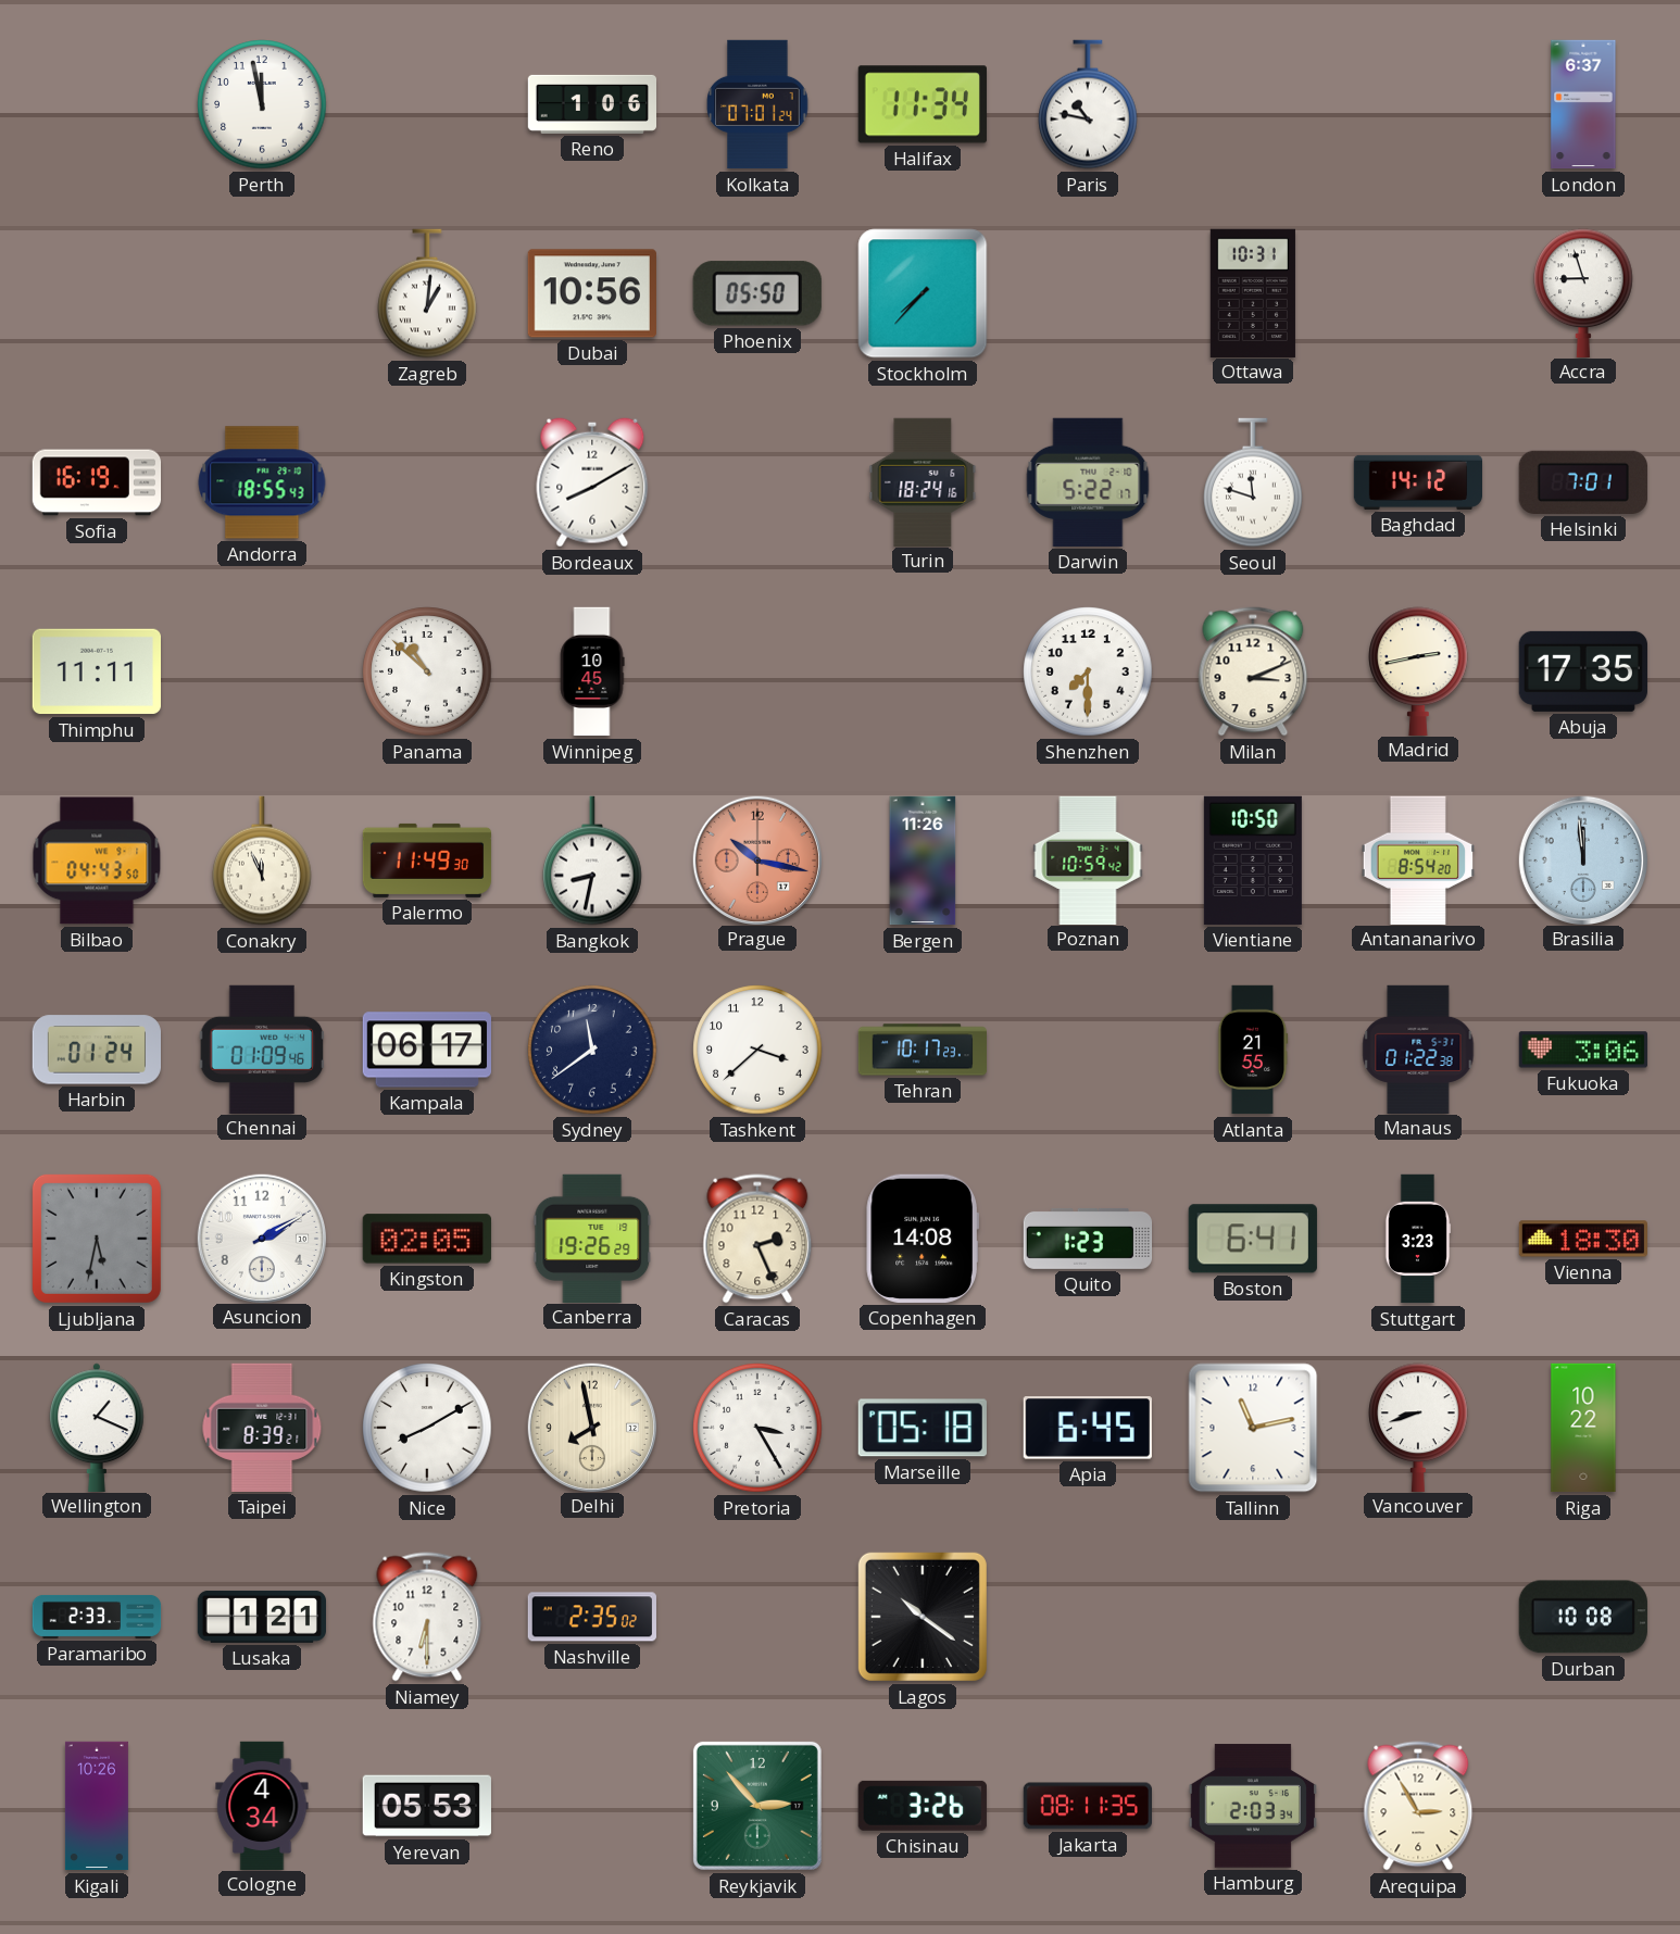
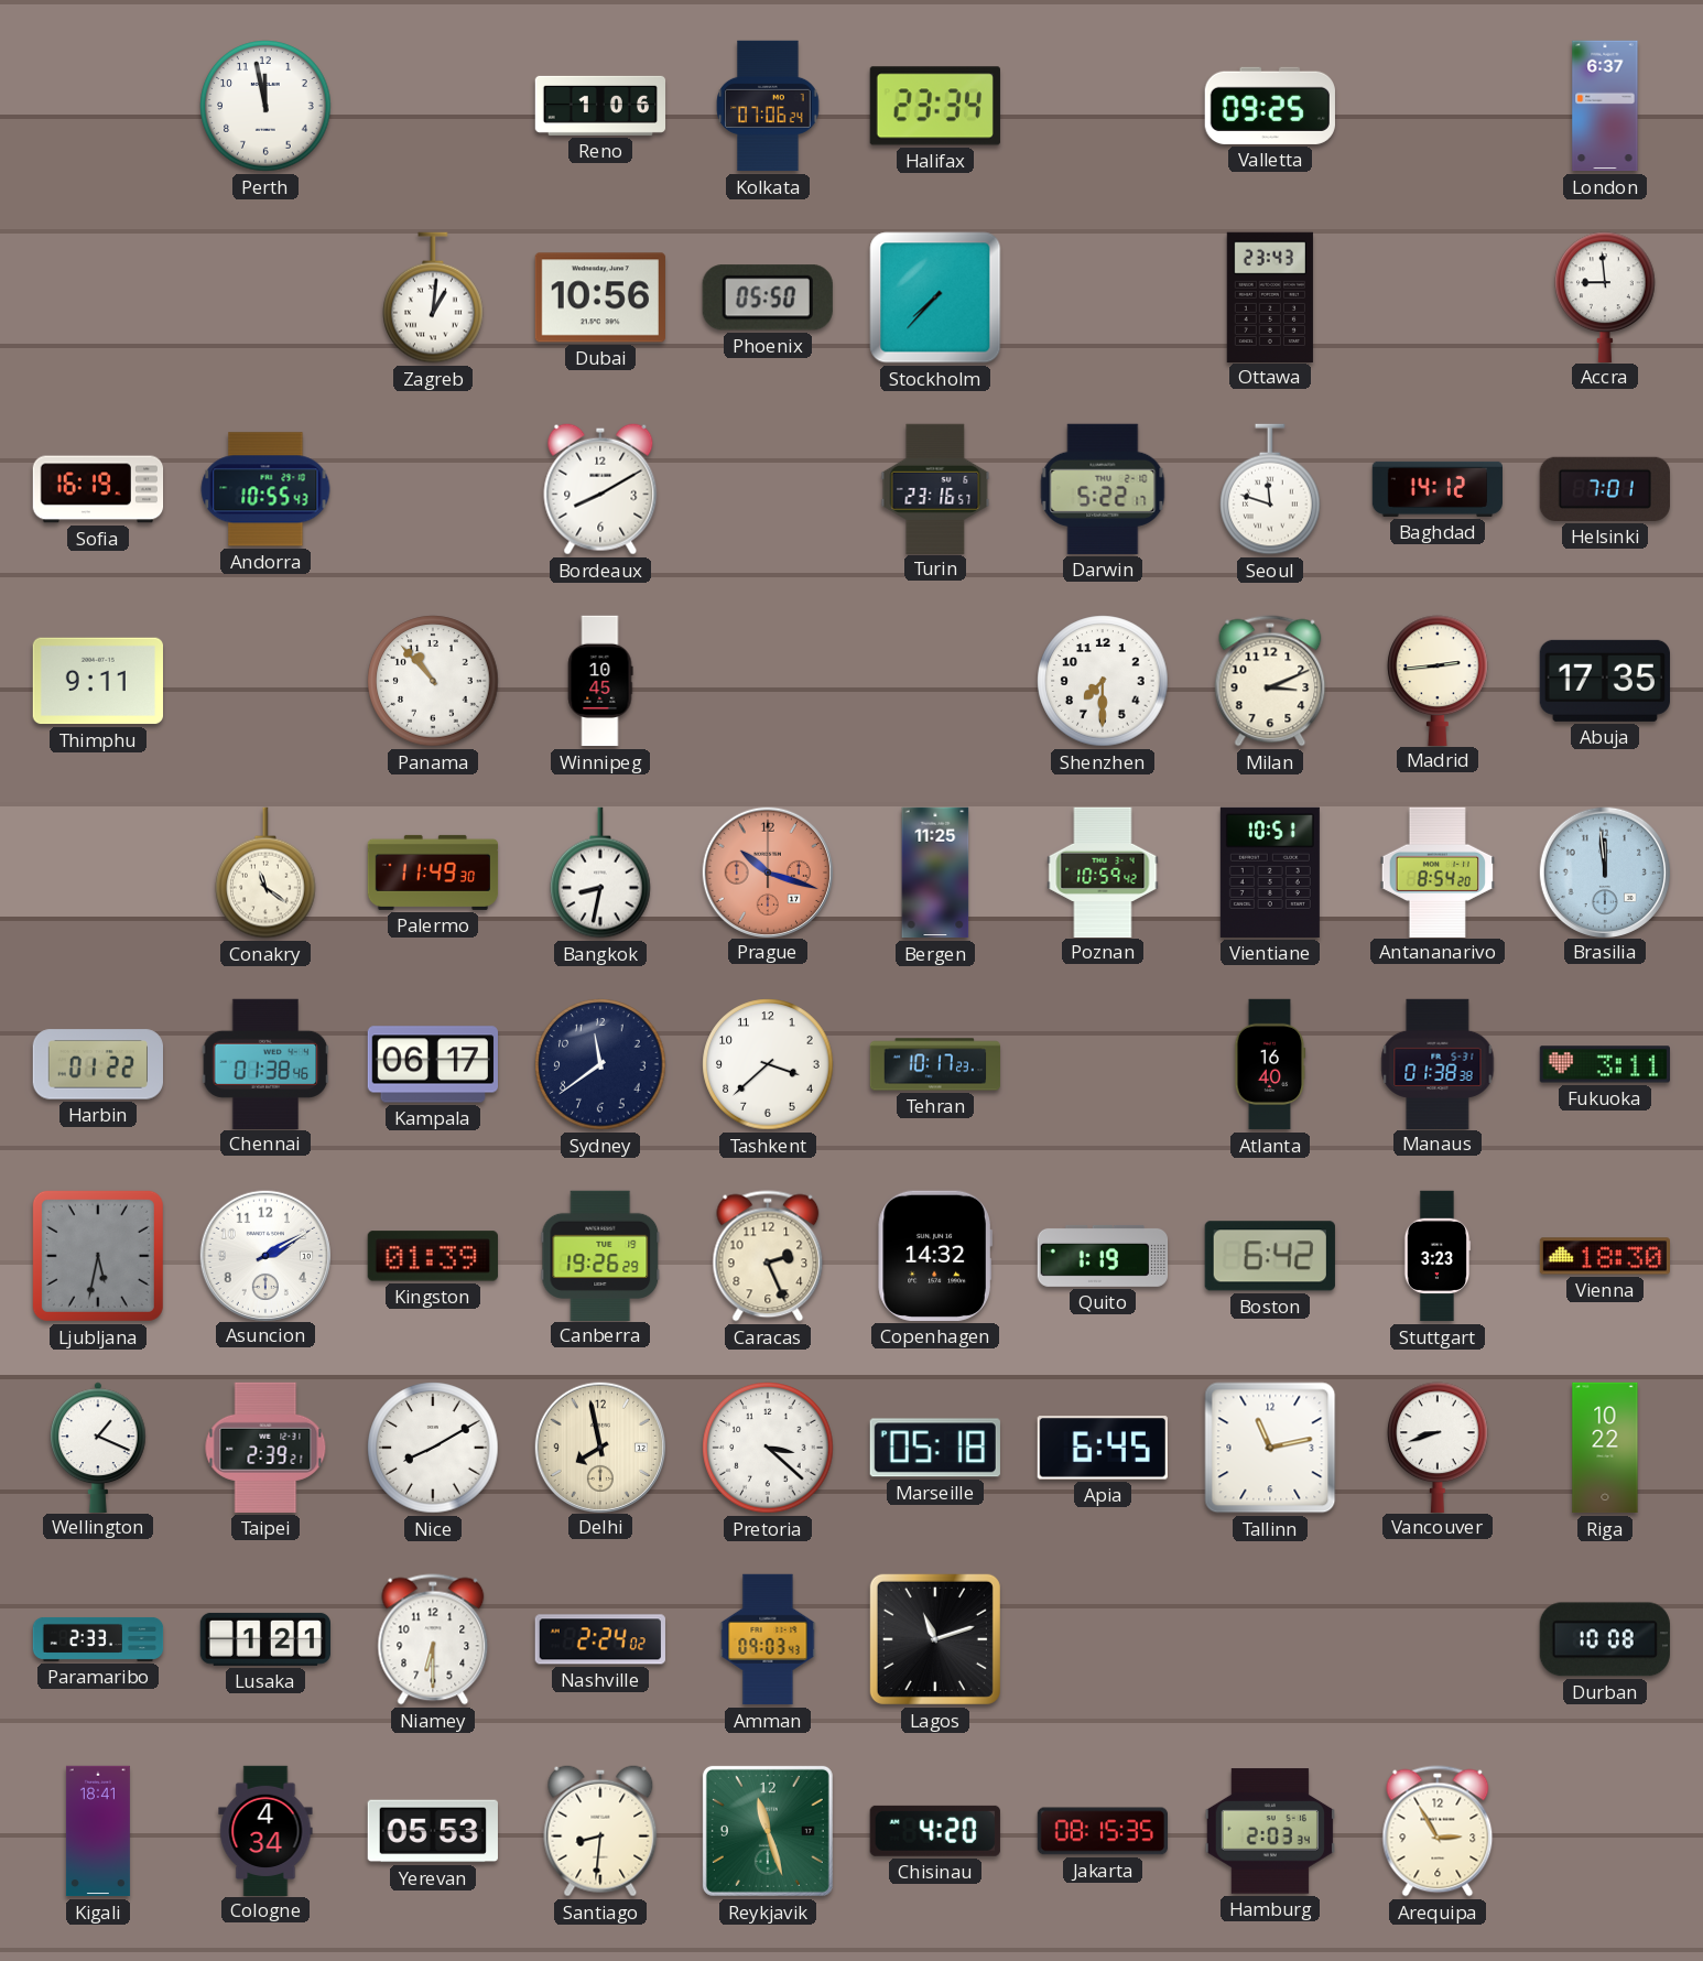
Kolkata: 07:01 -> 07:06 (768, 106)
Halifax: 11:34 -> 23:34 (935, 106)
Paris: 10:47 -> none (1088, 104)
Valletta: none -> 09:25 (1270, 106)
Ottawa: 10:31 -> 23:43 (1270, 296)
Accra: 8:57 -> 8:59 (1605, 296)
Andorra: 18:55 -> 10:55 (265, 489)
Turin: 18:24 -> 23:16 (935, 488)
Thimphu: 11:11 -> 9:11 (97, 681)
Panama: 10:52 -> 10:53 (433, 681)
Madrid: 2:43 -> 2:44 (1438, 680)
Bilbao: 04:43 -> none (97, 861)
Conakry: 11:56 -> 11:21 (265, 873)
Prague: 10:17 -> 10:18 (767, 871)
Bergen: 11:26 -> 11:25 (935, 873)
Vientiane: 10:50 -> 10:51 (1270, 873)
Harbin: 01:24 -> 01:22 (97, 1064)
Chennai: 01:09 -> 01:38 (265, 1063)
Atlanta: 21:55 -> 16:40 (1270, 1064)
Manaus: 01:22 -> 01:38 (1438, 1063)
Fukuoka: 3:06 -> 3:11 (1605, 1064)
Kingston: 02:05 -> 01:39 (433, 1256)
Copenhagen: 14:08 -> 14:32 (935, 1256)
Quito: 1:23 -> 1:19 (1103, 1256)
Boston: 6:41 -> 6:42 (1270, 1256)
Taipei: 8:39 -> 2:39 (265, 1448)
Pretoria: 3:25 -> 3:22 (768, 1448)
Nashville: 2:35 -> 2:24 (600, 1639)
Amman: none -> 09:03 (768, 1639)
Lagos: 10:21 -> 11:12 (935, 1639)
Kigali: 10:26 -> 18:41 (98, 1831)
Santiago: none -> 8:31 (600, 1831)
Reykjavik: 2:53 -> 11:27 (768, 1831)
Chisinau: 3:26 -> 4:20 (935, 1831)
Jakarta: 08:11 -> 08:15 (1102, 1831)
